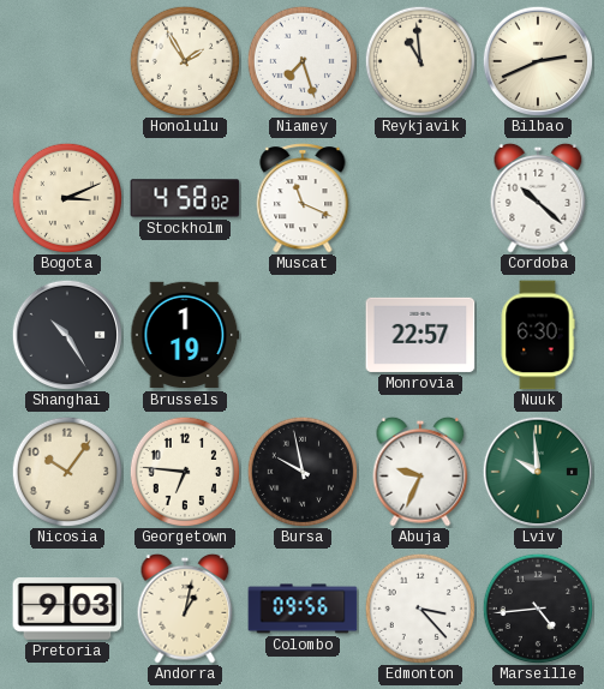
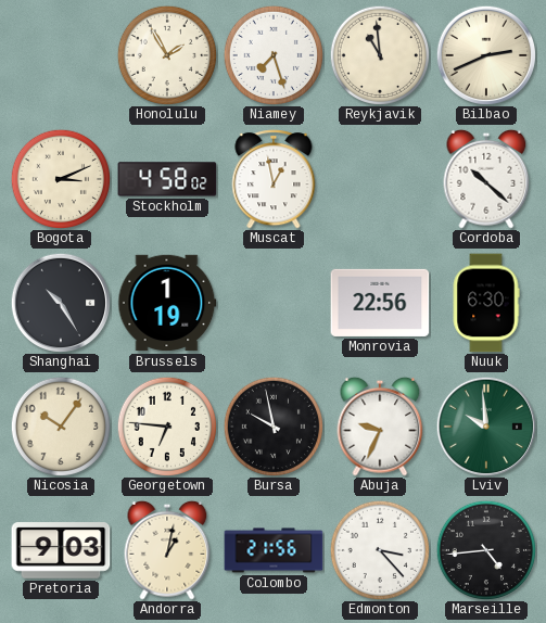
Muscat: 11:19 -> 12:58 (274, 180)
Monrovia: 22:57 -> 22:56 (380, 303)
Colombo: 09:56 -> 21:56 (274, 550)
